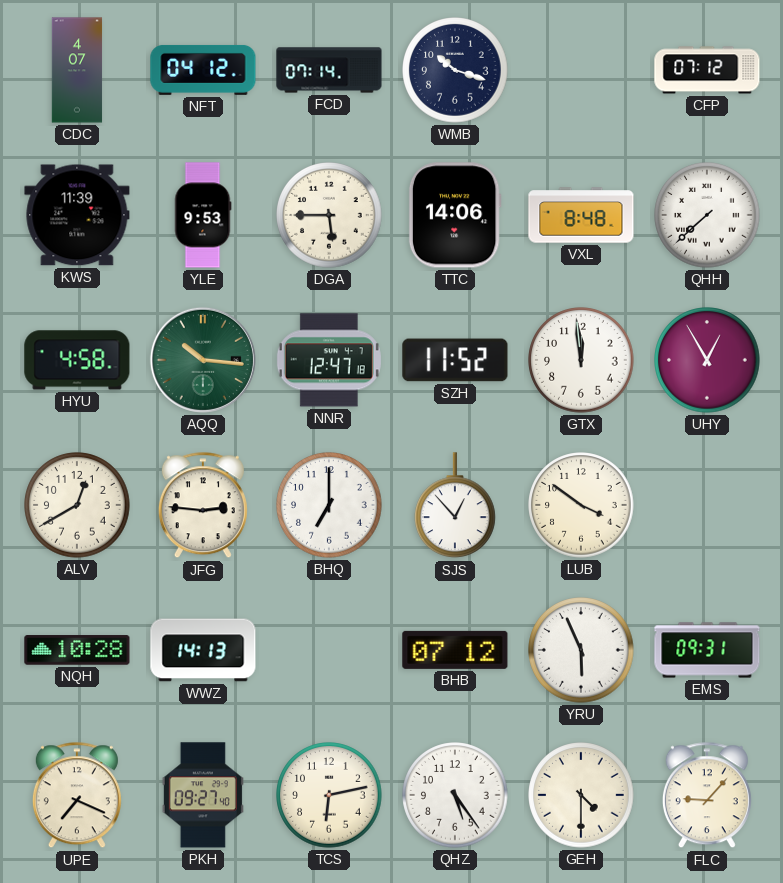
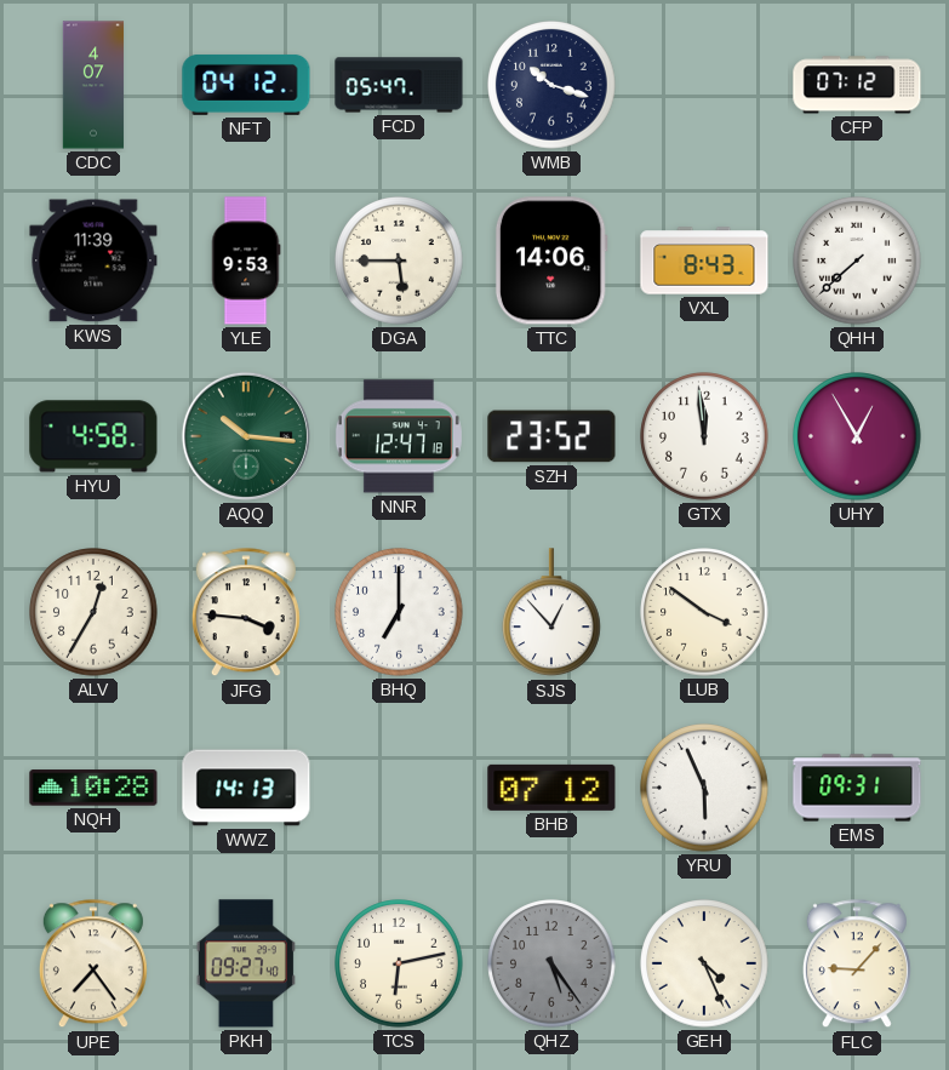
FCD: 07:14 -> 05:47 (399, 85)
VXL: 8:48 -> 8:43 (704, 261)
SZH: 11:52 -> 23:52 (551, 436)
ALV: 12:40 -> 12:35 (93, 612)
JFG: 2:46 -> 3:46 (246, 613)
UPE: 7:19 -> 7:24 (93, 965)
QHZ dial: white -> grey (551, 963)
GEH: 4:30 -> 4:26 (704, 963)
